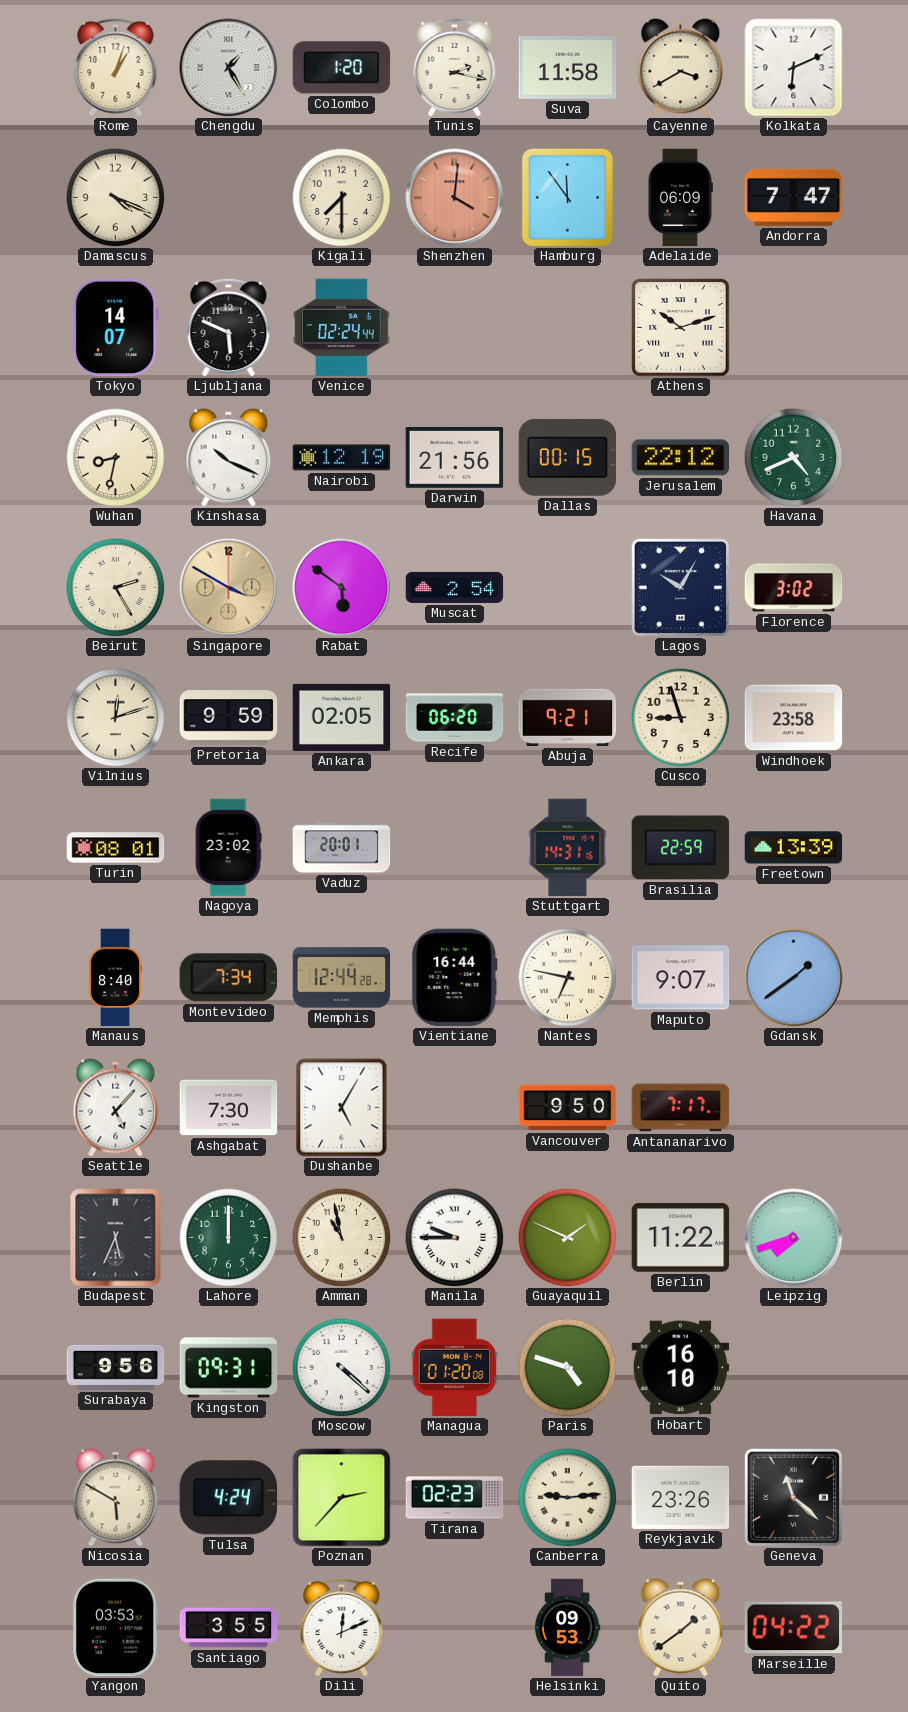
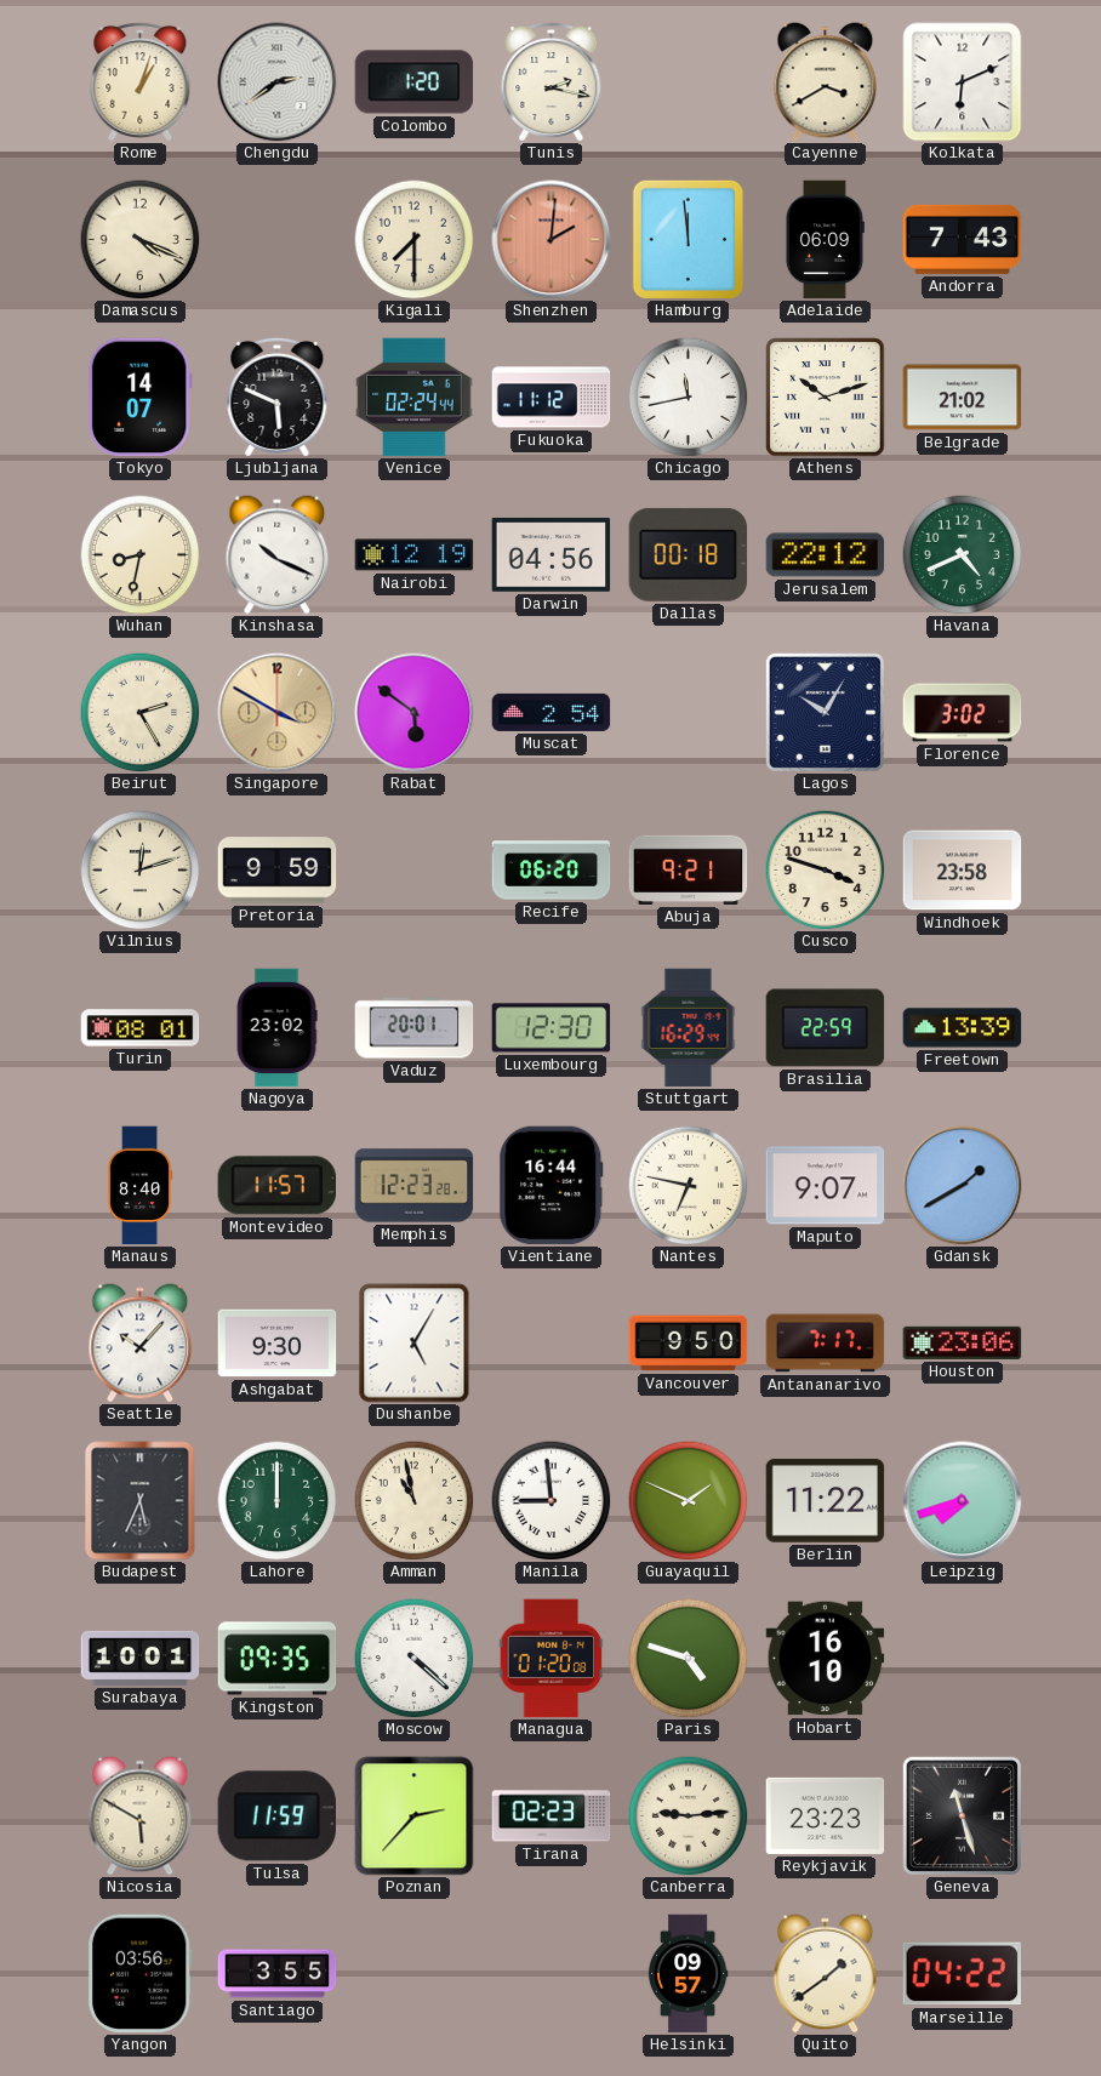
Chengdu: 1:25 -> 2:39 (278, 82)
Suva: 11:58 -> none (568, 67)
Shenzhen: 4:01 -> 2:01 (552, 240)
Hamburg: 11:54 -> 11:59 (688, 239)
Andorra: 7:47 -> 7:43 (963, 239)
Fukuoka: none -> 11:12 (552, 398)
Chicago: none -> 11:43 (689, 398)
Belgrade: none -> 21:02 (963, 398)
Darwin: 21:56 -> 04:56 (552, 554)
Dallas: 00:15 -> 00:18 (689, 554)
Ankara: 02:05 -> none (342, 717)
Cusco: 8:57 -> 3:48 (826, 871)
Luxembourg: none -> 12:30 (552, 1028)
Stuttgart: 14:31 -> 16:29 (689, 1028)
Montevideo: 7:34 -> 11:57 (276, 1186)
Memphis: 12:44 -> 12:23 (415, 1186)
Gdansk: 1:39 -> 1:40 (963, 1186)
Seattle: 5:07 -> 10:07 (141, 1344)
Ashgabat: 7:30 -> 9:30 (278, 1344)
Houston: none -> 23:06 (963, 1342)
Manila: 9:45 -> 8:59 (552, 1501)
Surabaya: 9:56 -> 10:01 (141, 1658)
Kingston: 09:31 -> 09:35 (278, 1659)
Tulsa: 4:24 -> 11:59 (276, 1816)
Reykjavik: 23:26 -> 23:23 (826, 1815)
Geneva: 11:22 -> 11:27 (962, 1815)
Yangon: 03:53 -> 03:56 (139, 1974)
Dili: 12:11 -> none (342, 1627)
Helsinki: 09:53 -> 09:57 (688, 1974)
